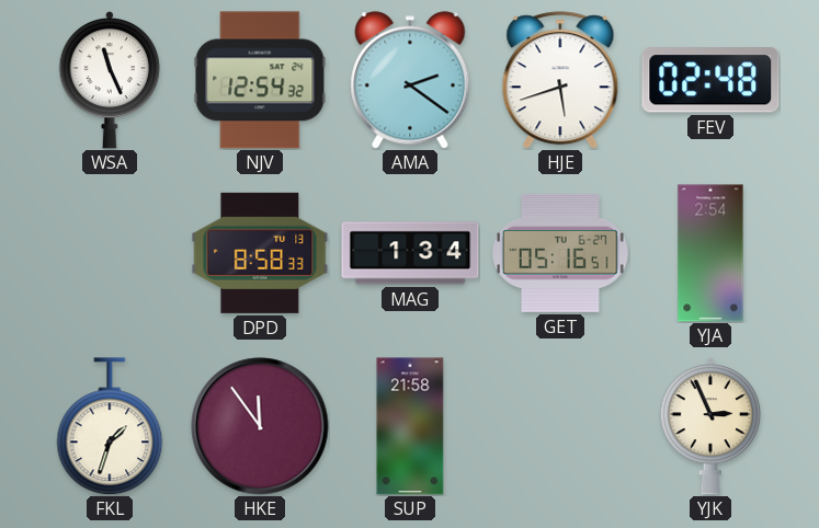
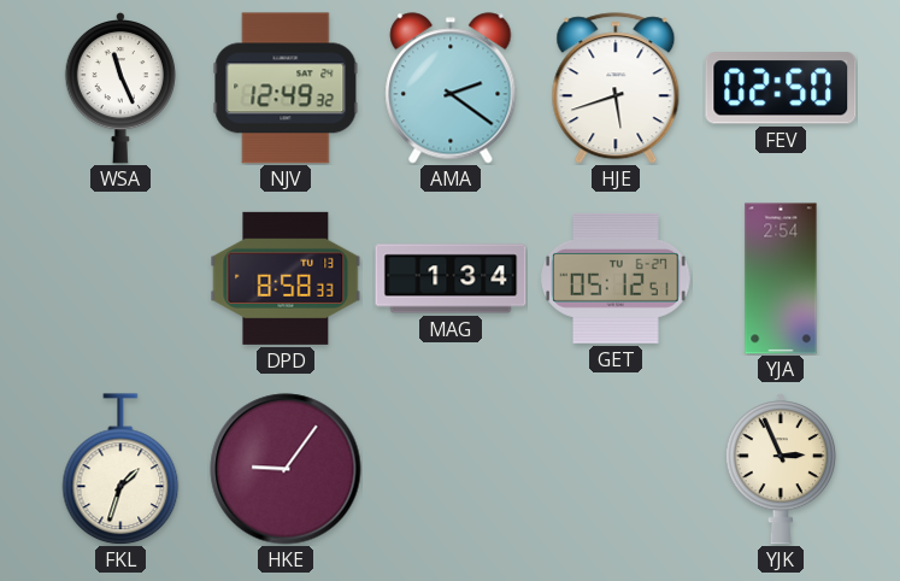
NJV: 12:54 -> 12:49 (286, 88)
FEV: 02:48 -> 02:50 (781, 88)
GET: 05:16 -> 05:12 (616, 278)
HKE: 11:54 -> 9:06 (286, 469)
SUP: 21:58 -> none (410, 426)
